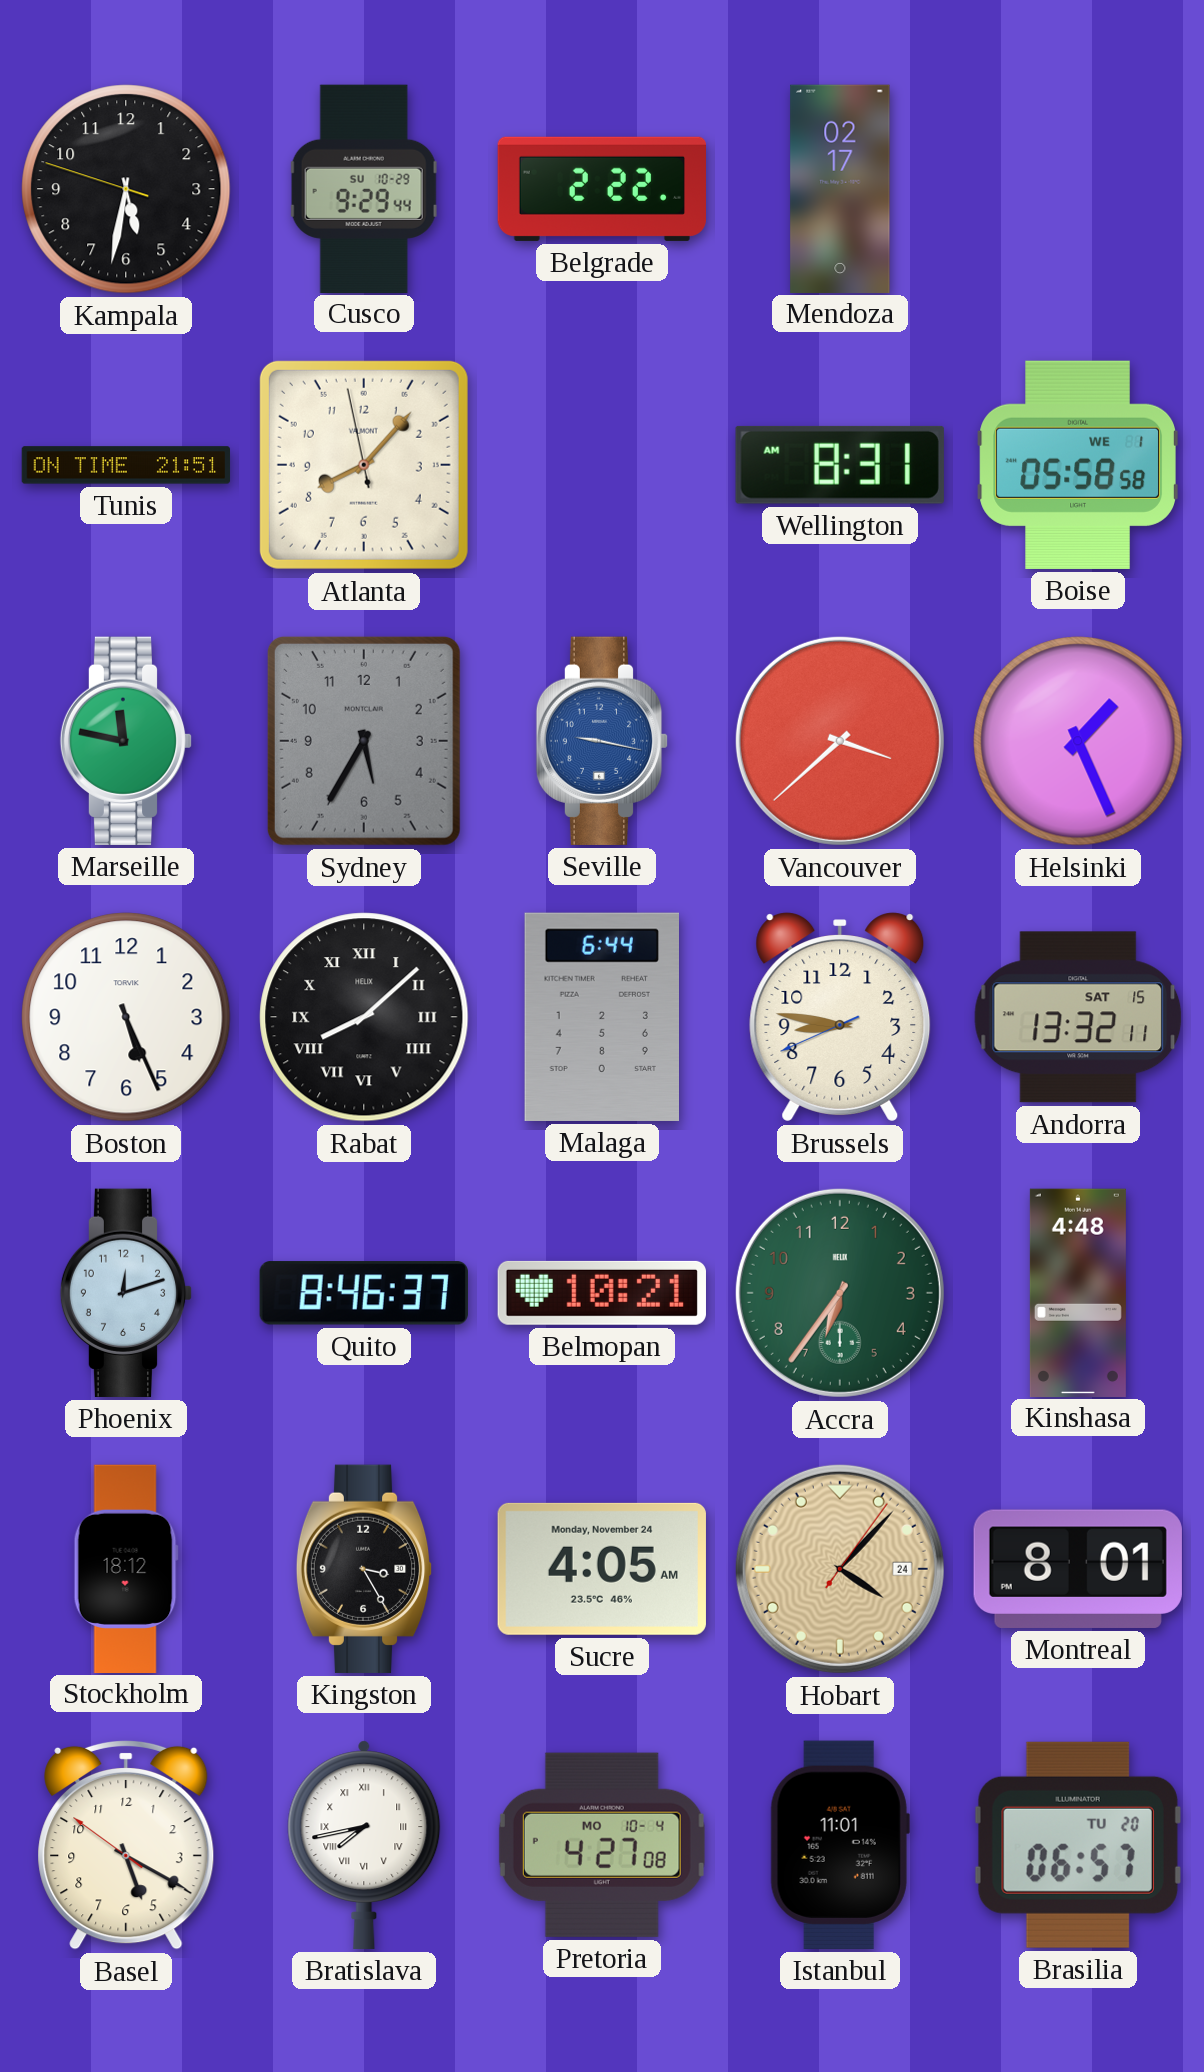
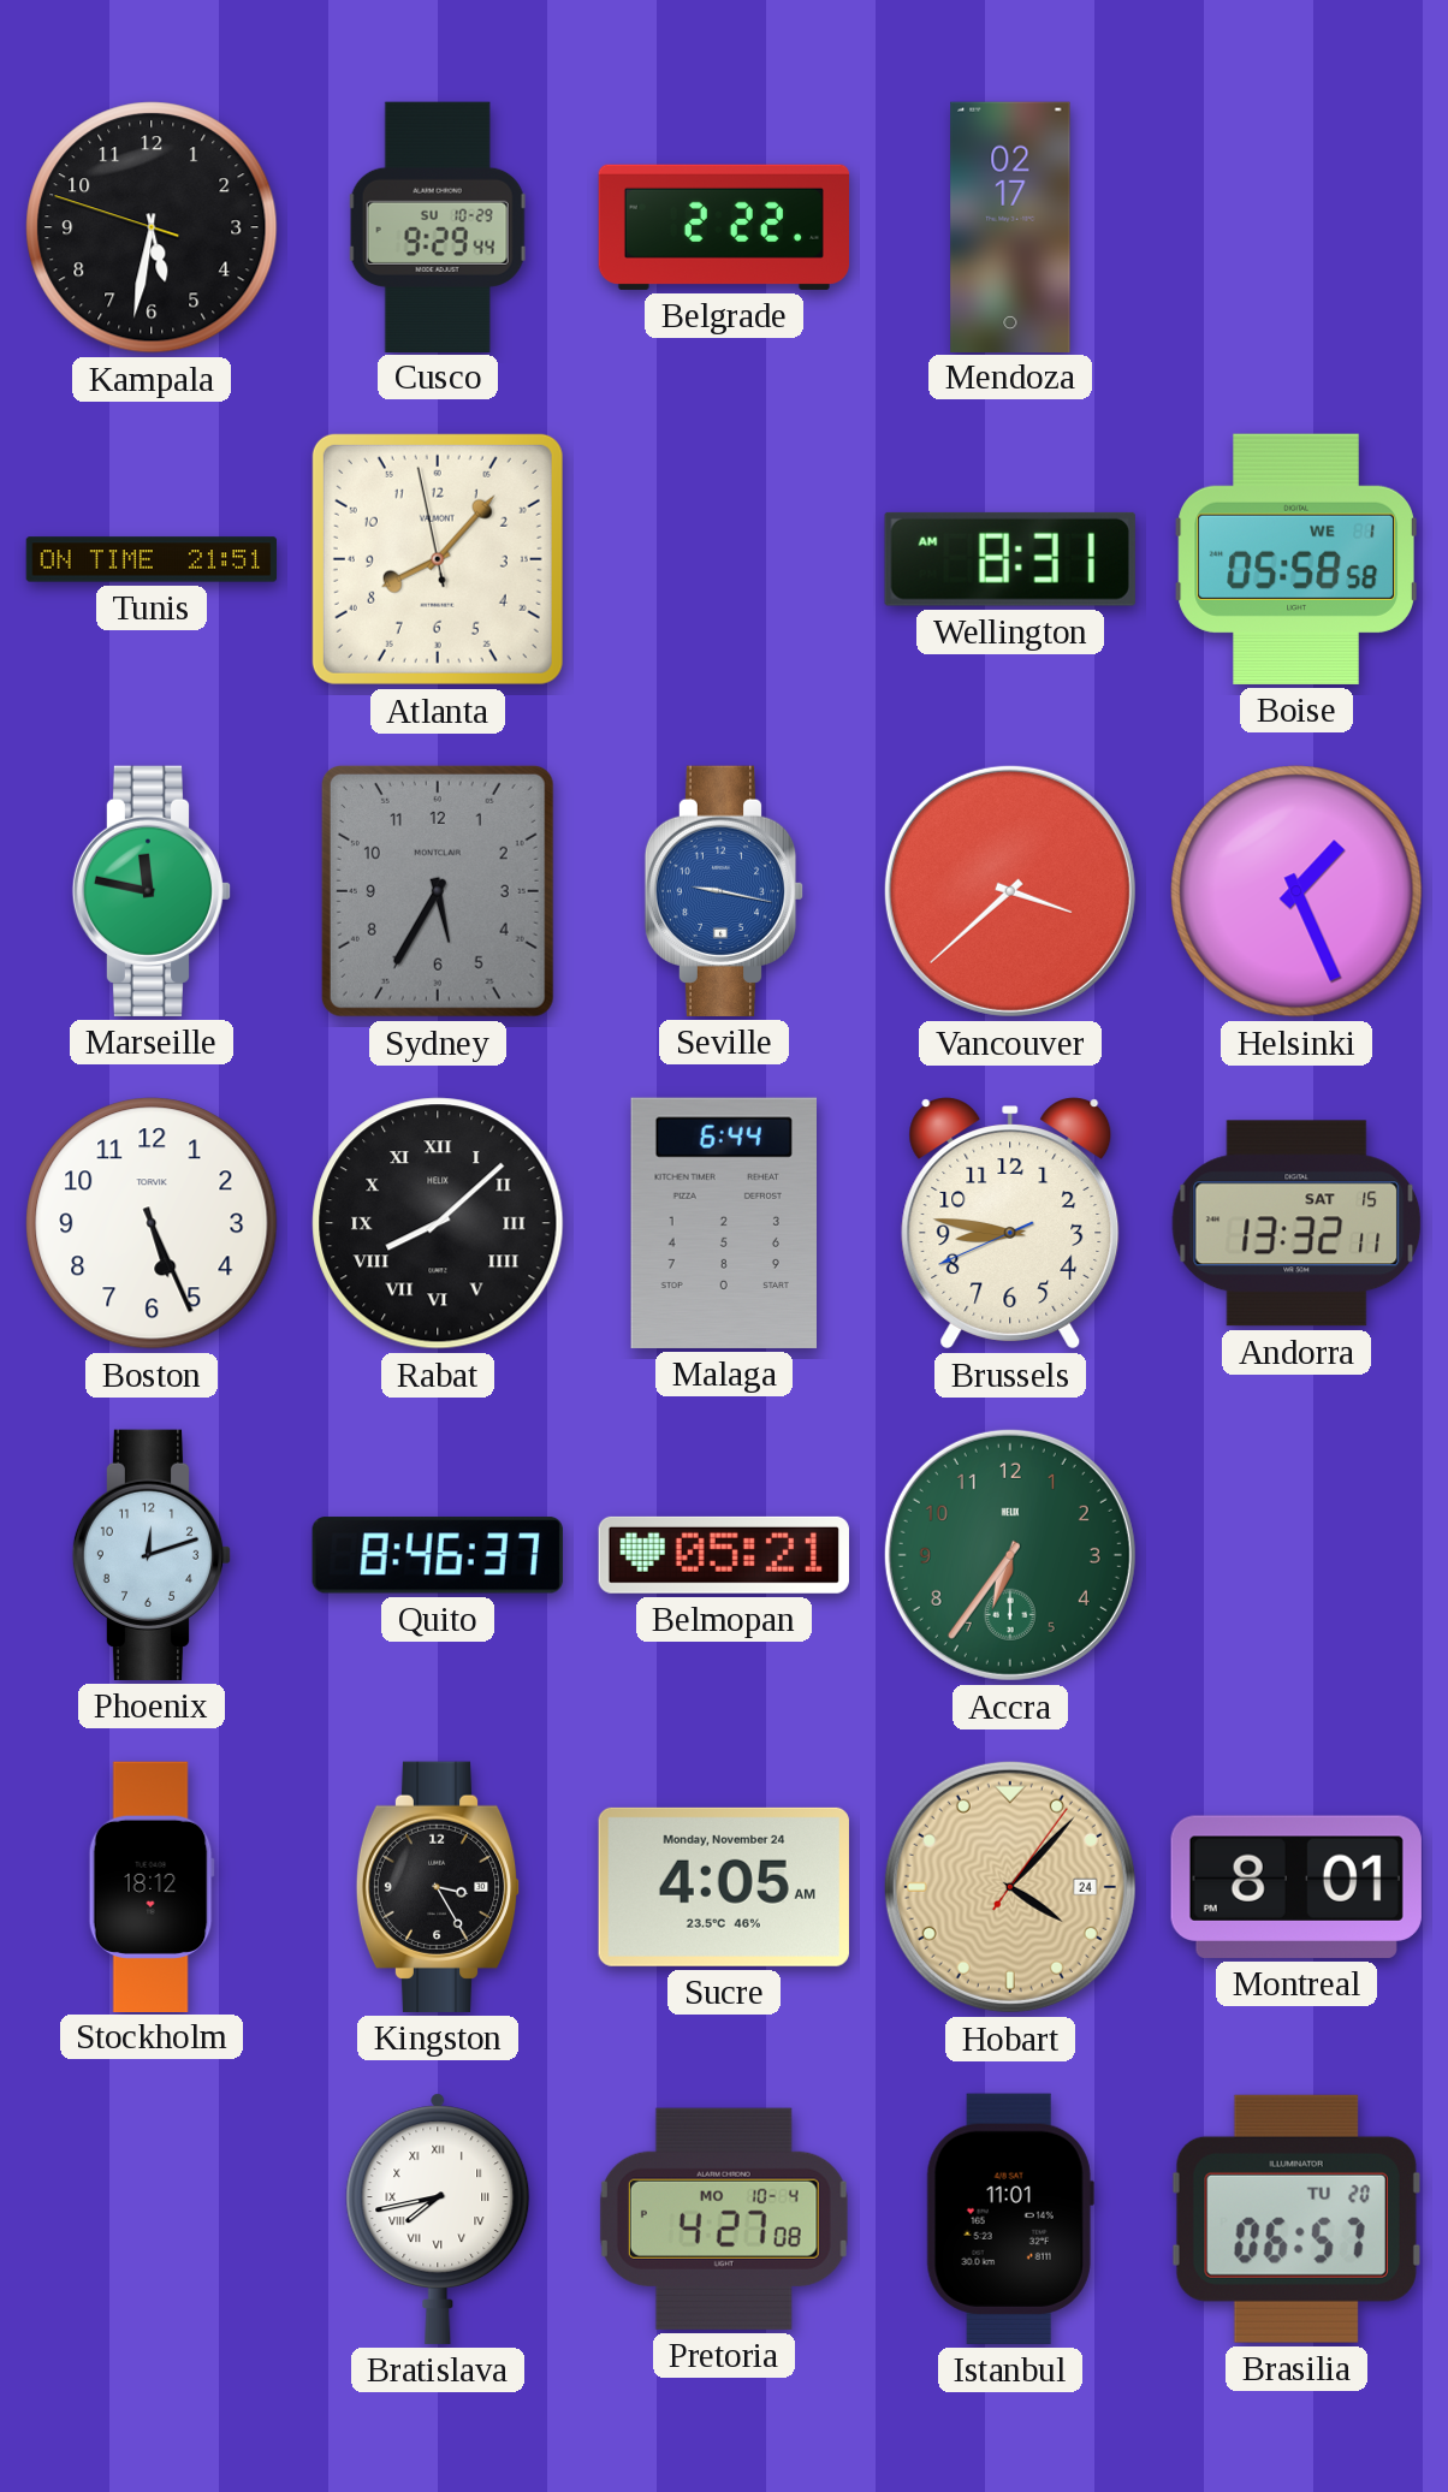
Belmopan: 10:21 -> 05:21 (724, 1555)
Kinshasa: 4:48 -> none (1078, 1292)
Basel: 5:19 -> none (126, 1845)
